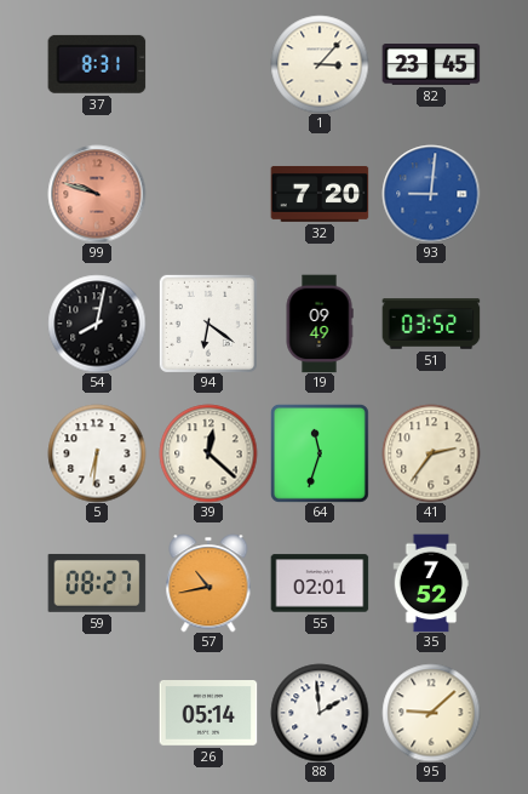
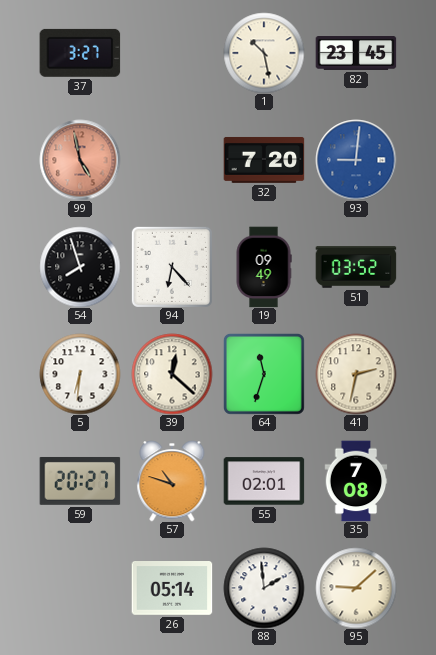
37: 8:31 -> 3:27 (80, 53)
1: 3:07 -> 10:28 (264, 53)
99: 9:48 -> 4:58 (80, 160)
54: 8:02 -> 7:57 (80, 267)
94: 6:21 -> 6:23 (172, 267)
41: 2:36 -> 2:32 (356, 374)
59: 08:27 -> 20:27 (80, 481)
57: 10:43 -> 10:48 (172, 481)
35: 7:52 -> 7:08 (356, 481)
